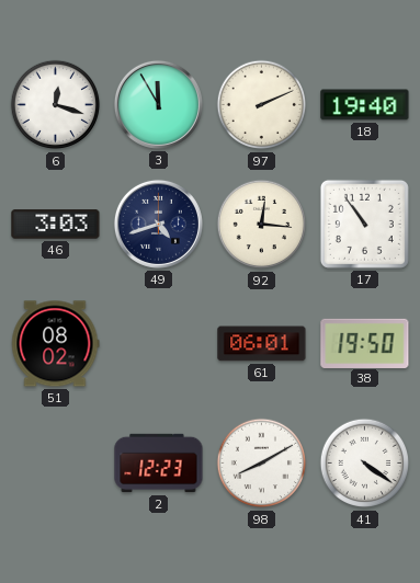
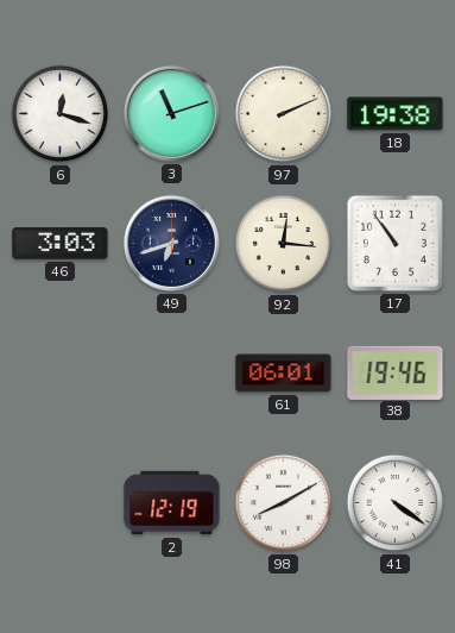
3: 11:55 -> 11:12 (171, 113)
18: 19:40 -> 19:38 (396, 114)
49: 4:42 -> 6:42 (171, 243)
51: 08:02 -> none (55, 344)
38: 19:50 -> 19:46 (396, 372)
2: 12:23 -> 12:19 (172, 503)
